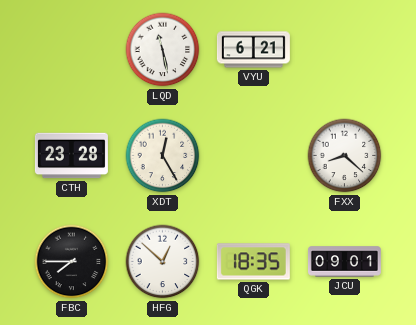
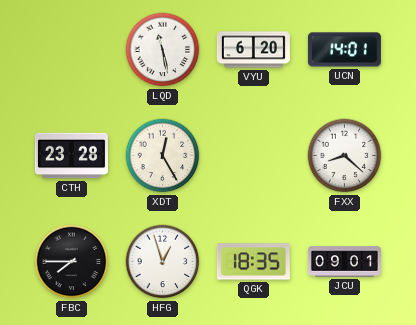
VYU: 6:21 -> 6:20 (253, 50)
UCN: none -> 14:01 (344, 50)
HFG: 12:52 -> 12:57 (163, 262)
